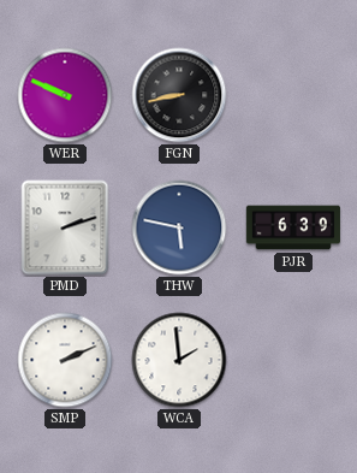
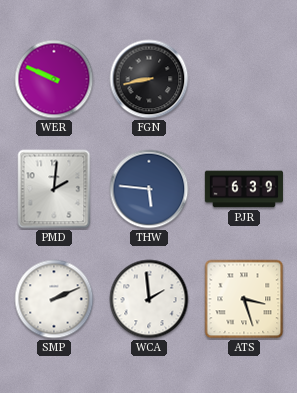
PMD: 2:12 -> 2:01 (54, 189)
THW: 5:47 -> 5:46 (149, 189)
ATS: none -> 3:27 (244, 299)
